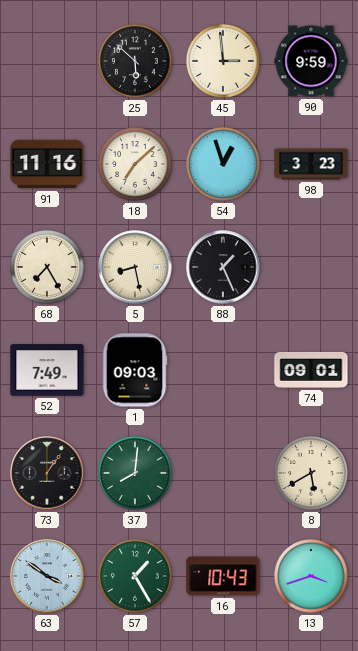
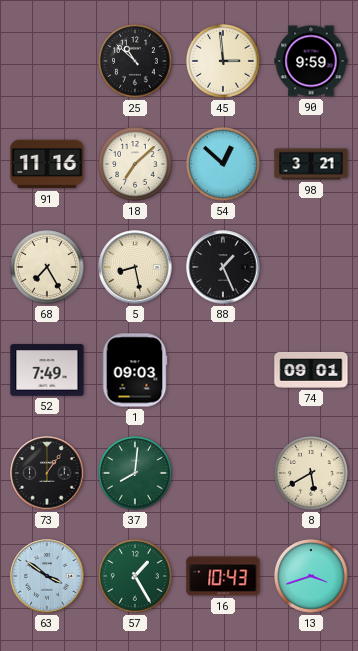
25: 5:52 -> 10:52 (136, 62)
54: 12:57 -> 12:52 (224, 165)
98: 3:23 -> 3:21 (311, 164)
